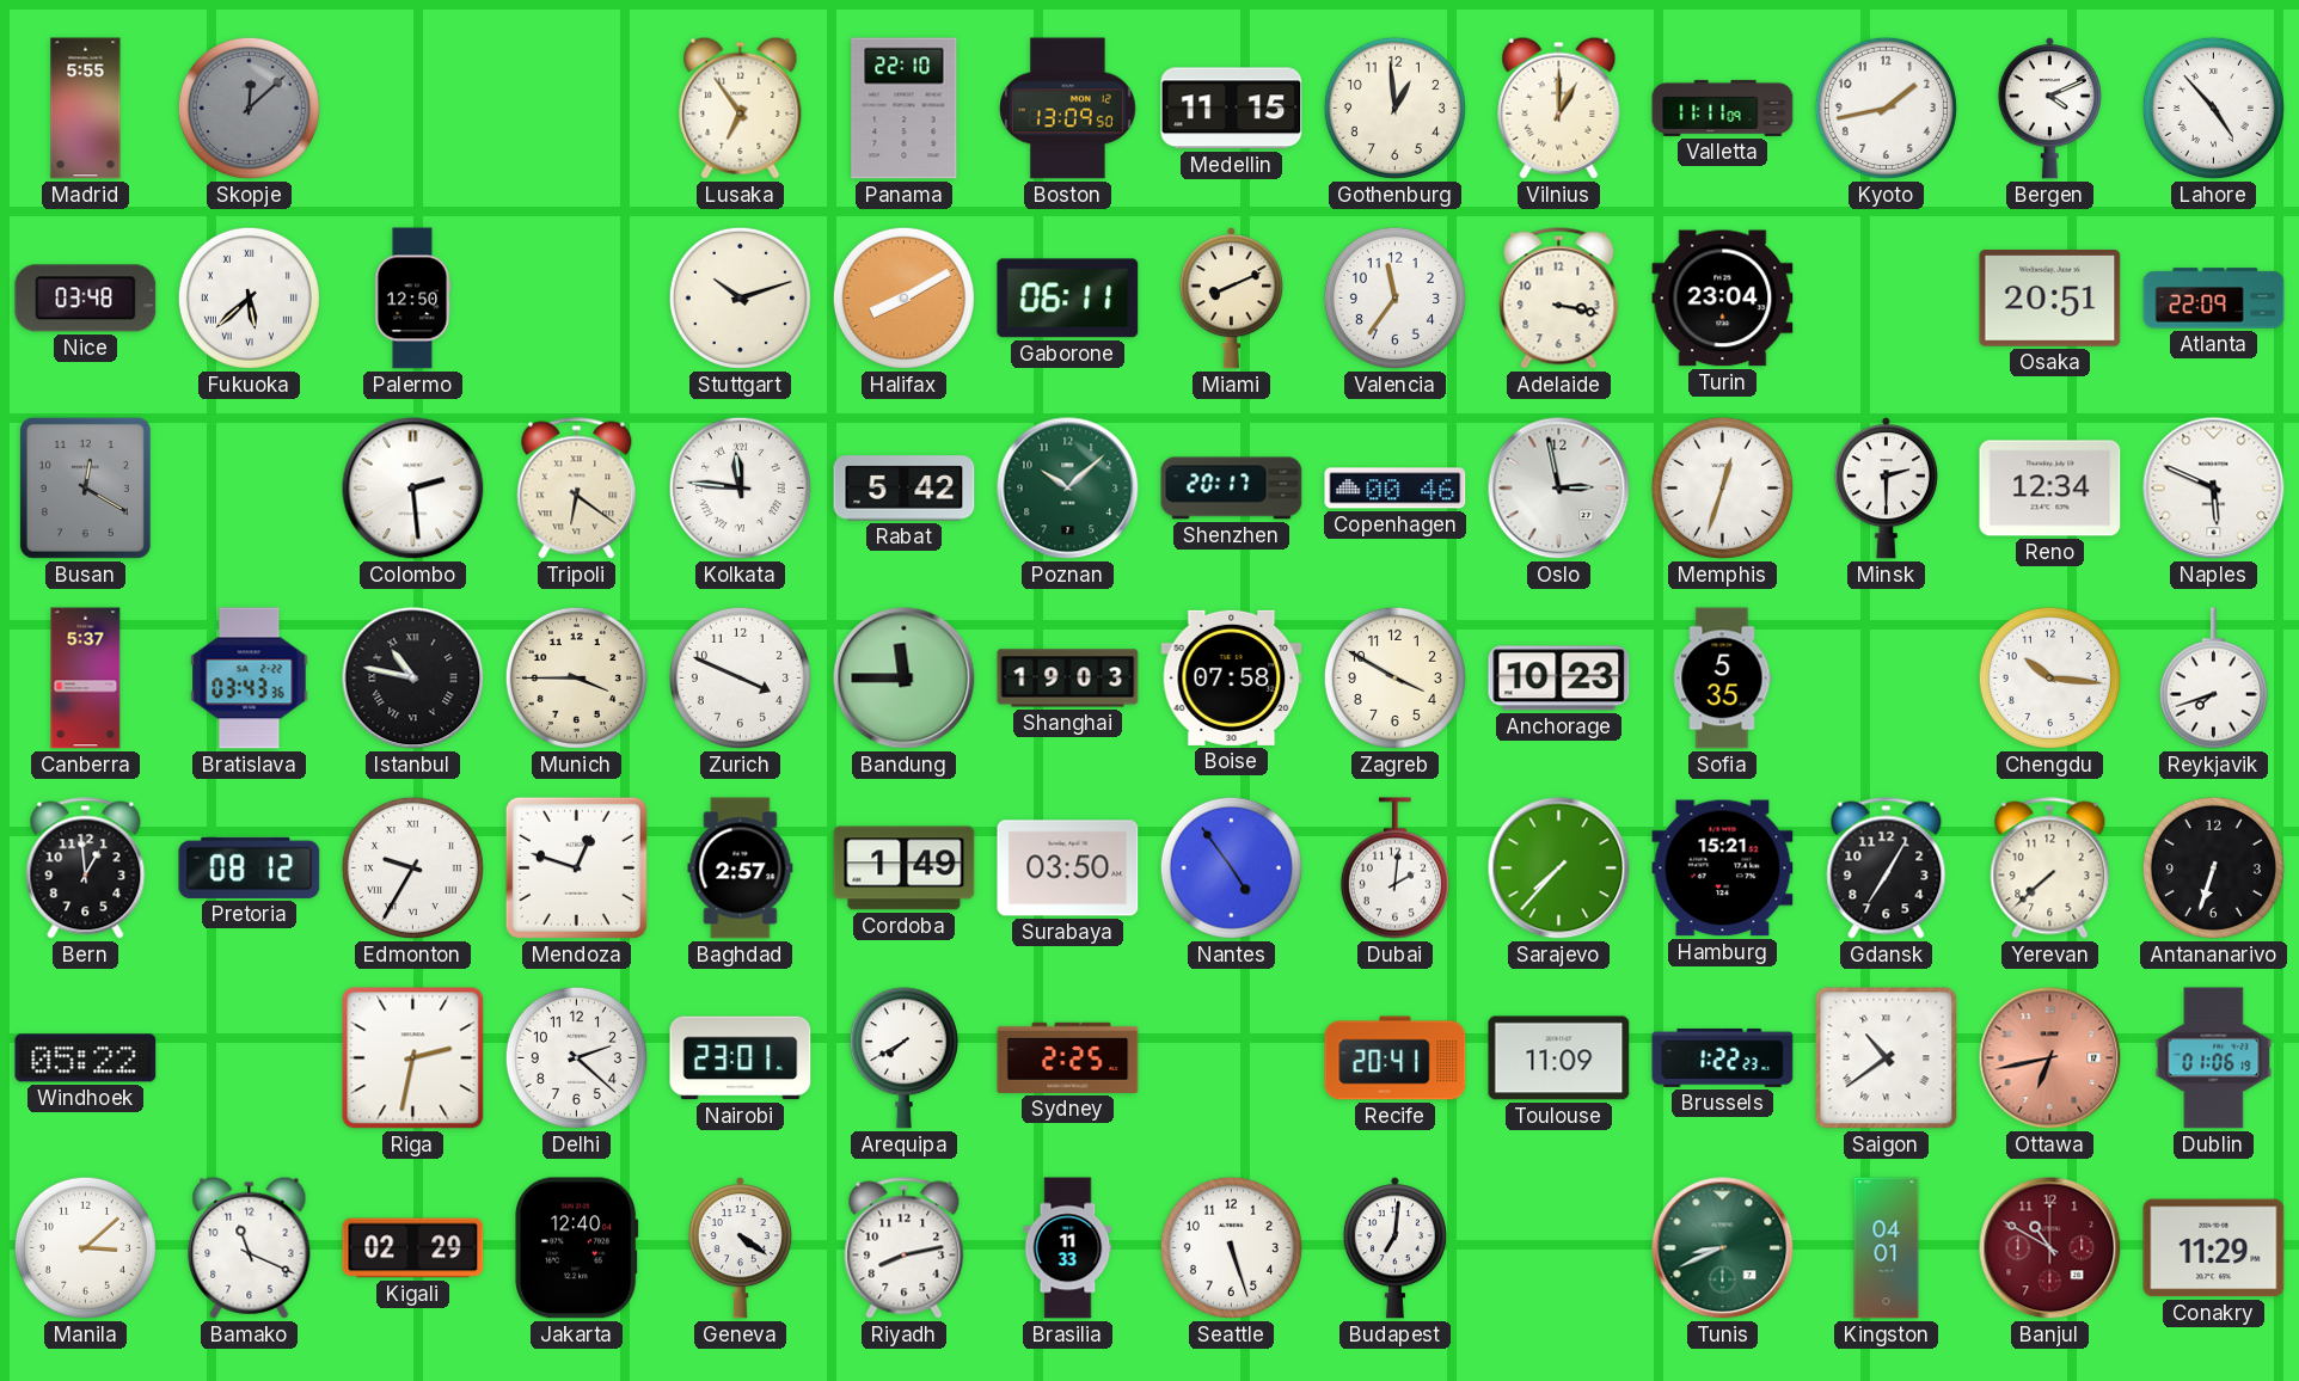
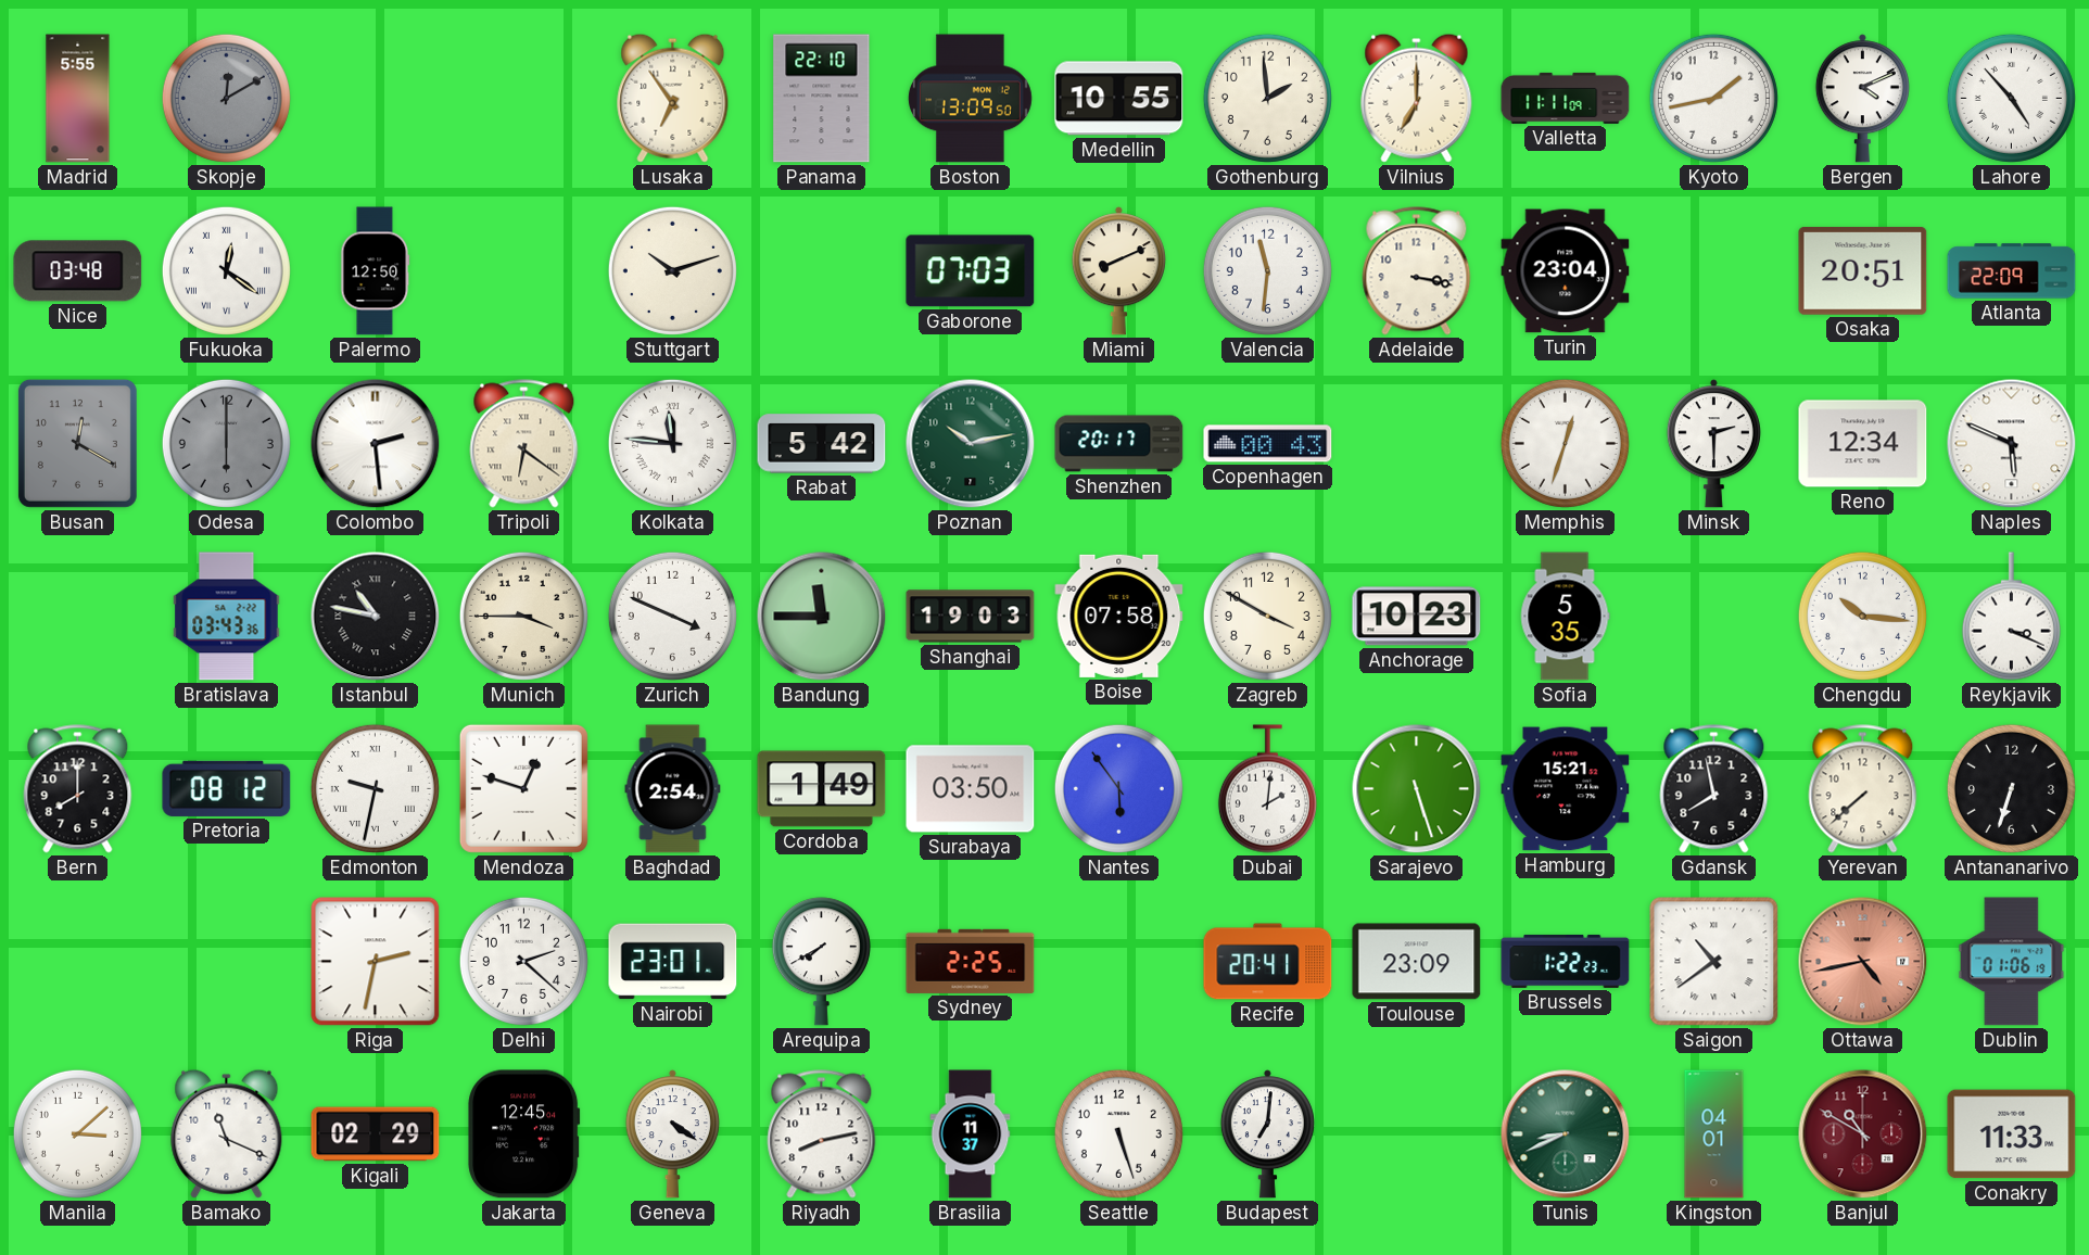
Skopje: 12:08 -> 12:10 (226, 98)
Medellin: 11:15 -> 10:55 (1119, 99)
Gothenburg: 12:59 -> 1:59 (1267, 98)
Vilnius: 1:00 -> 7:00 (1417, 98)
Fukuoka: 5:38 -> 12:21 (226, 270)
Halifax: 8:10 -> none (903, 297)
Gaborone: 06:11 -> 07:03 (971, 271)
Valencia: 11:36 -> 11:31 (1267, 270)
Odesa: none -> 6:00 (226, 443)
Poznan: 10:08 -> 10:13 (971, 444)
Copenhagen: 00:46 -> 00:43 (1268, 444)
Oslo: 2:58 -> none (1559, 489)
Canberra: 5:37 -> none (86, 679)
Reykjavik: 7:42 -> 3:19 (2011, 617)
Bern: 12:59 -> 8:00 (78, 789)
Edmonton: 9:35 -> 9:32 (375, 788)
Baghdad: 2:57 -> 2:54 (673, 789)
Nantes: 4:54 -> 5:54 (1118, 788)
Sarajevo: 7:37 -> 5:27 (1417, 789)
Gdansk: 7:05 -> 7:58 (1714, 789)
Windhoek: 05:22 -> none (86, 1058)
Toulouse: 11:09 -> 23:09 (1417, 962)
Ottawa: 6:43 -> 4:43 (1863, 962)
Jakarta: 12:40 -> 12:45 (524, 1134)
Brasilia: 11:33 -> 11:37 (971, 1134)
Conakry: 11:29 -> 11:33 (2012, 1134)
